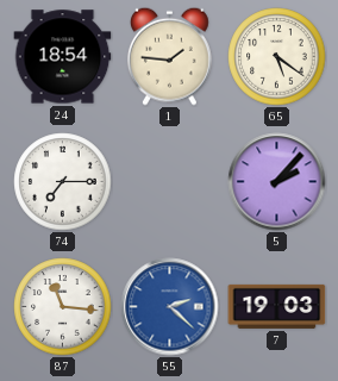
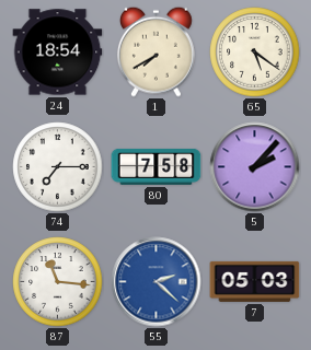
1: 1:46 -> 7:40 (155, 51)
80: none -> 7:58 (157, 166)
7: 19:03 -> 05:03 (255, 281)
